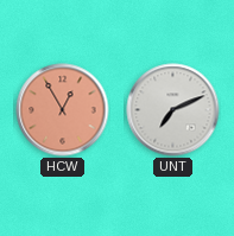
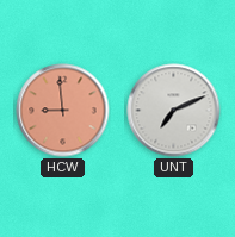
HCW: 12:55 -> 8:59 (63, 111)
